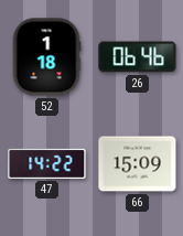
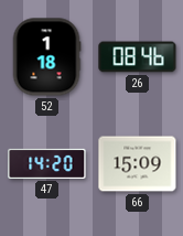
26: 06:46 -> 08:46 (138, 57)
47: 14:22 -> 14:20 (47, 163)
